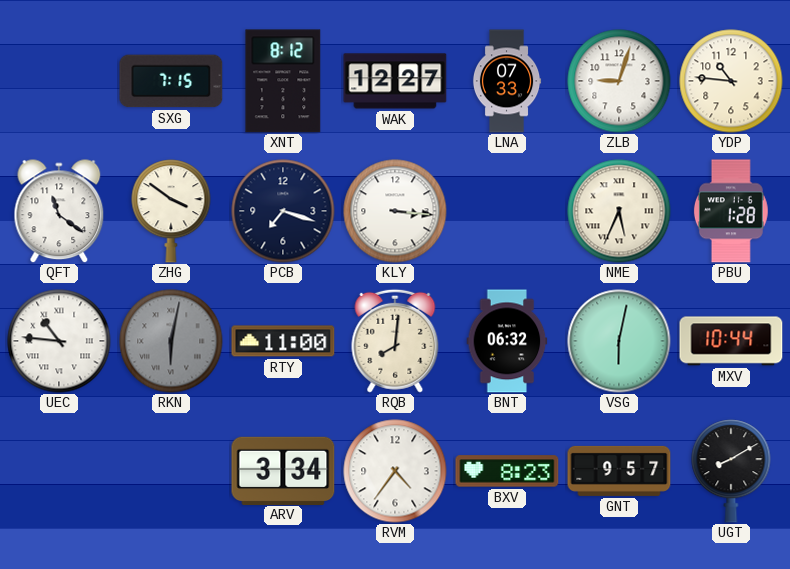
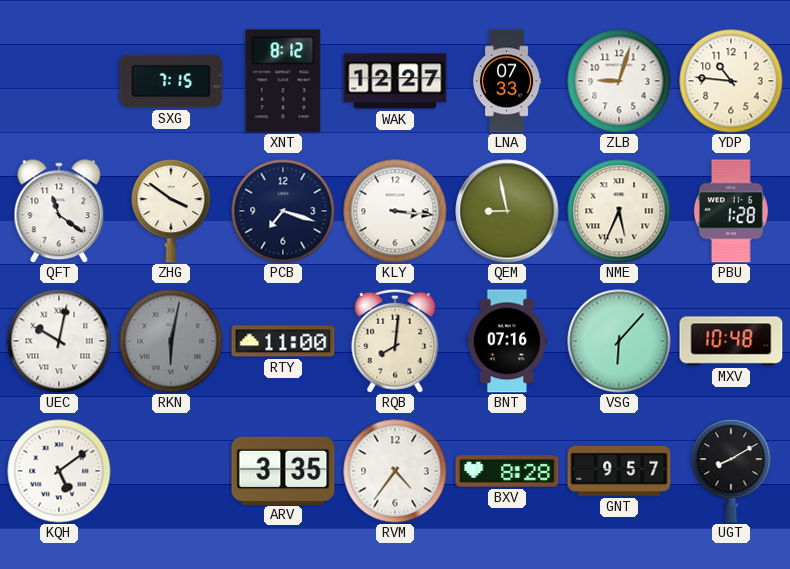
QEM: none -> 8:58 (507, 211)
UEC: 10:46 -> 10:02 (59, 341)
BNT: 06:32 -> 07:16 (507, 341)
VSG: 6:02 -> 6:07 (619, 341)
MXV: 10:44 -> 10:48 (731, 341)
KQH: none -> 5:09 (59, 471)
ARV: 3:34 -> 3:35 (283, 470)
BXV: 8:23 -> 8:28 (507, 471)
